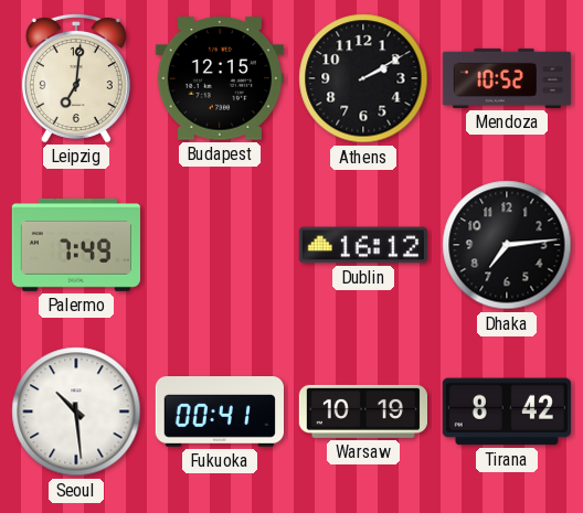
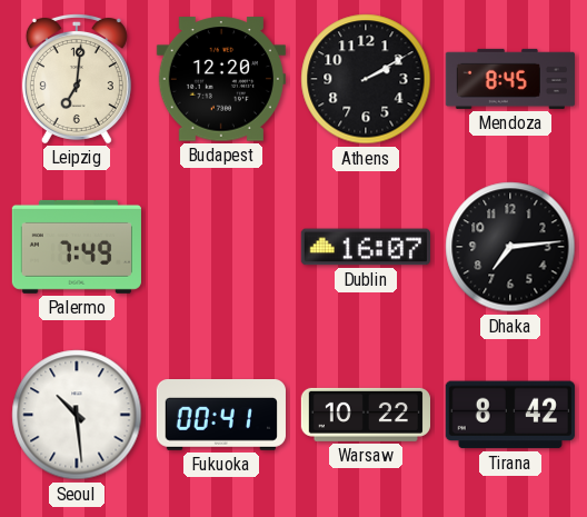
Budapest: 12:15 -> 12:20 (221, 79)
Mendoza: 10:52 -> 8:45 (510, 79)
Dublin: 16:12 -> 16:07 (366, 247)
Warsaw: 10:19 -> 10:22 (365, 415)
